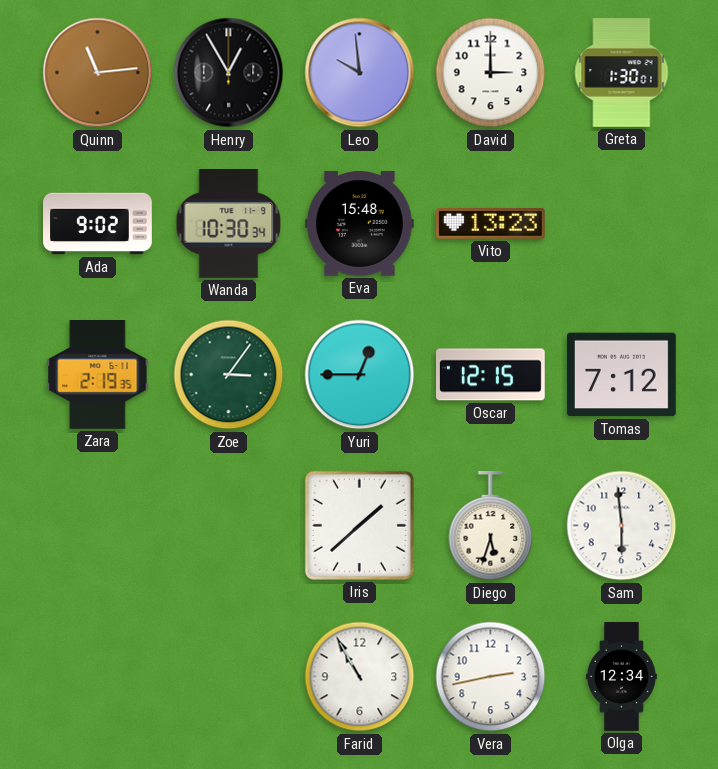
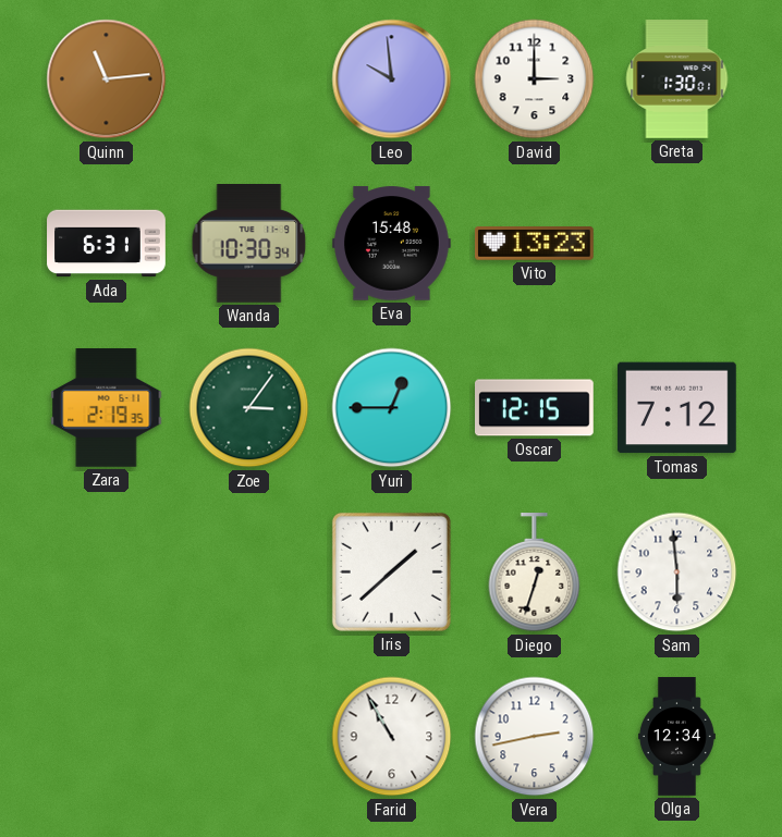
Henry: 12:55 -> none (229, 73)
Ada: 9:02 -> 6:31 (107, 244)
Diego: 5:33 -> 12:33 (535, 574)
